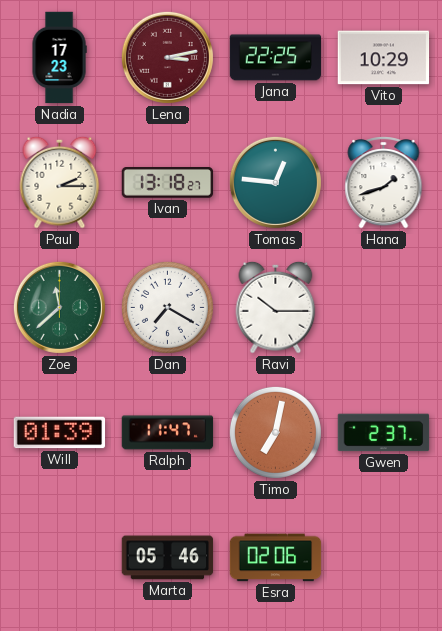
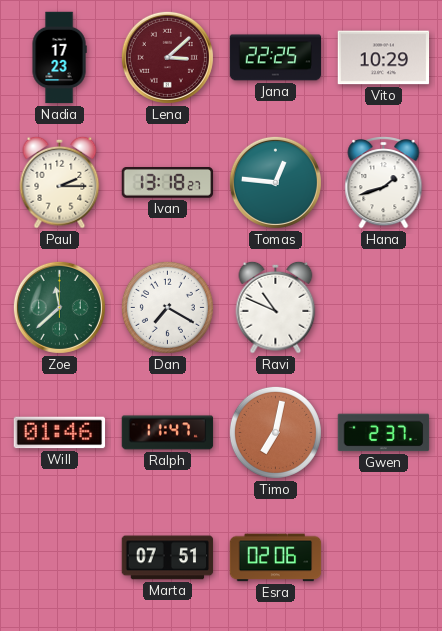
Lena: 3:13 -> 3:08 (167, 57)
Ravi: 10:15 -> 10:49 (276, 307)
Will: 01:39 -> 01:46 (60, 433)
Marta: 05:46 -> 07:51 (168, 558)
